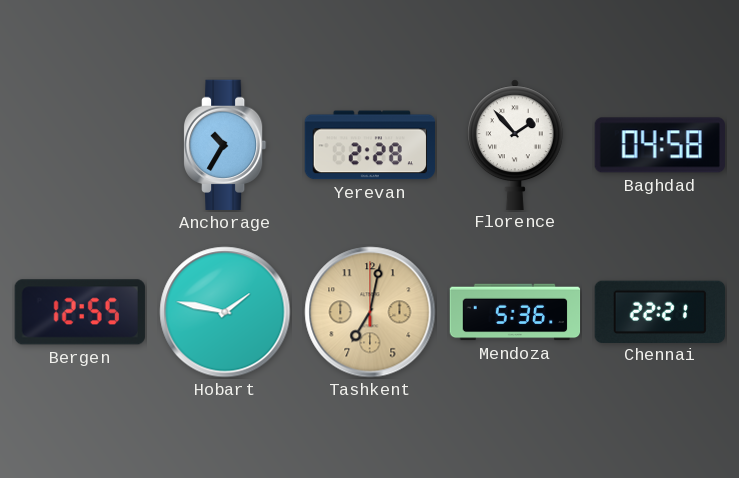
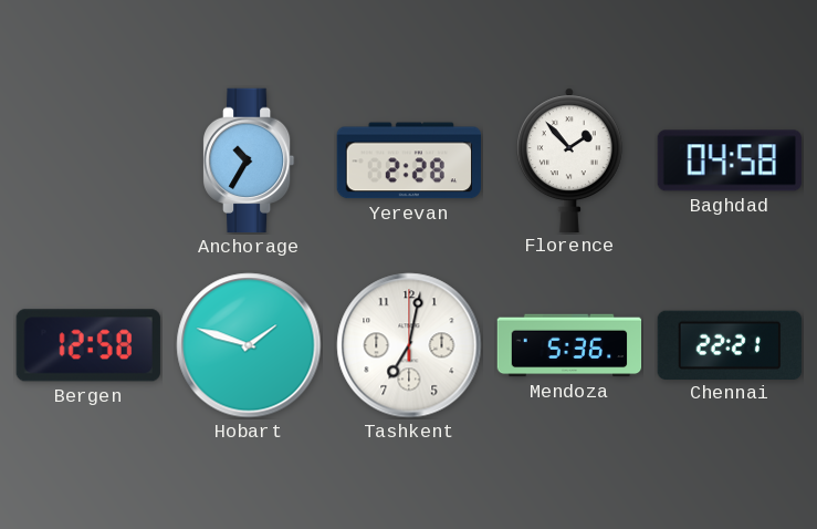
Bergen: 12:55 -> 12:58 (88, 345)
Hobart: 1:47 -> 1:48 (249, 345)
Tashkent dial: champagne -> white (409, 345)
